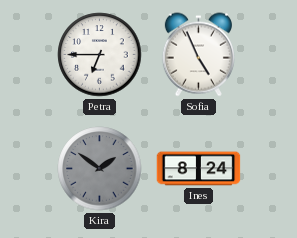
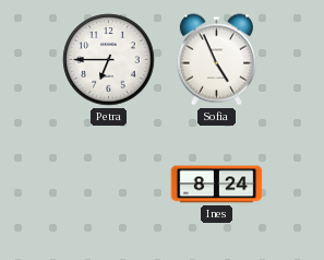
Kira: 1:51 -> none (100, 169)
